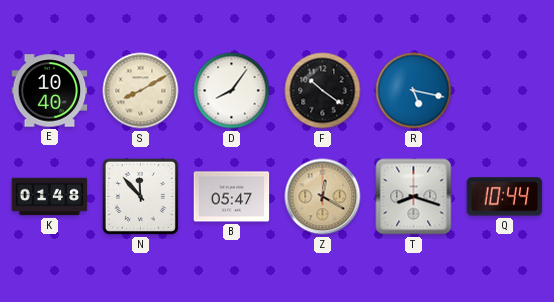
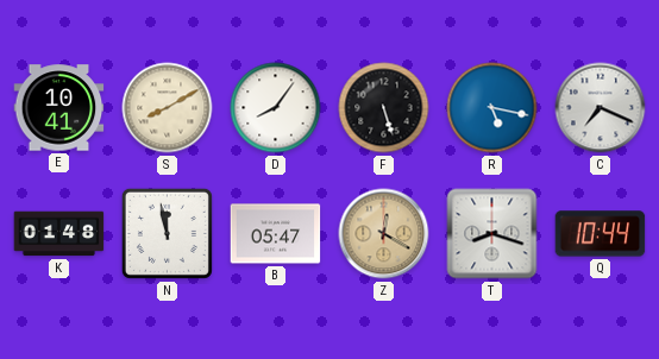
E: 10:40 -> 10:41 (59, 108)
F: 10:21 -> 5:27 (384, 108)
C: none -> 7:19 (601, 108)
N: 11:53 -> 11:58 (167, 233)
